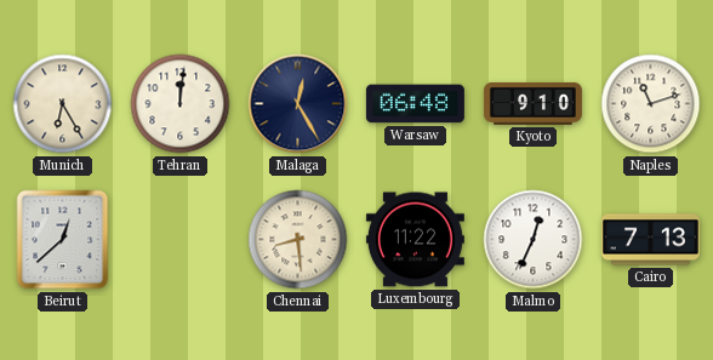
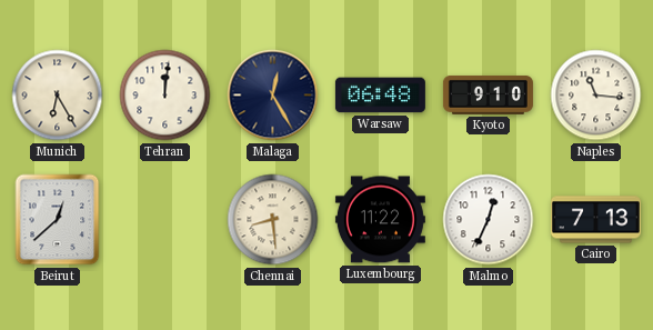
Naples: 11:12 -> 11:16 (596, 96)
